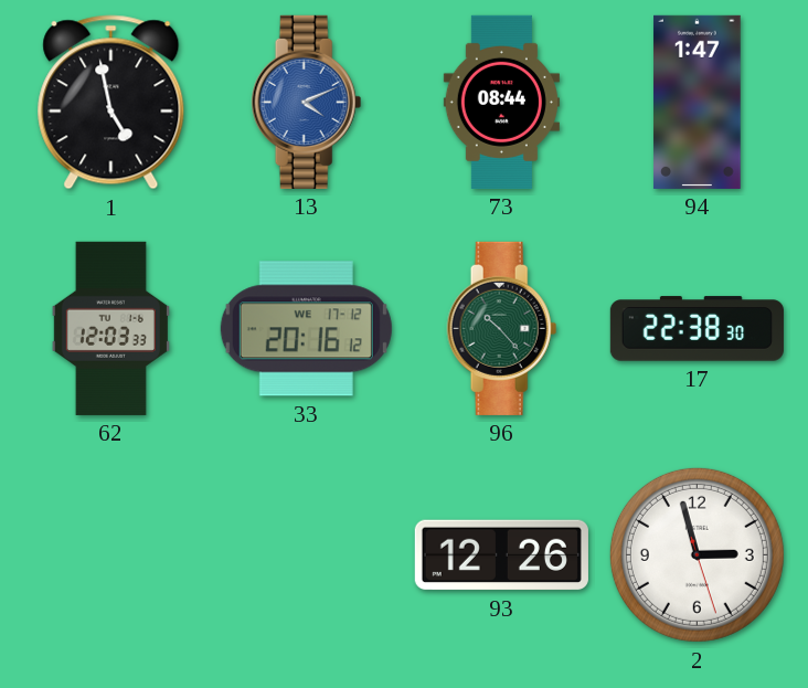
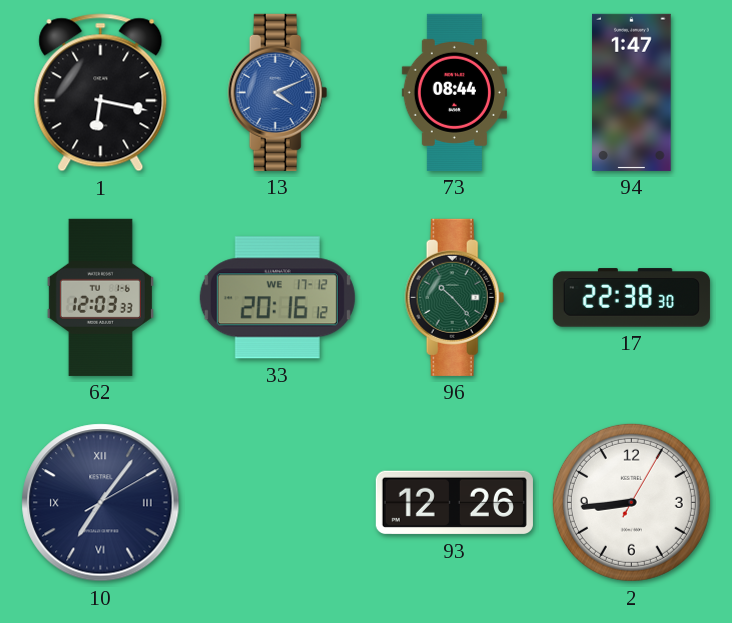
1: 4:58 -> 6:17 (101, 93)
10: none -> 7:06 (101, 503)
2: 2:57 -> 8:44 (631, 502)
